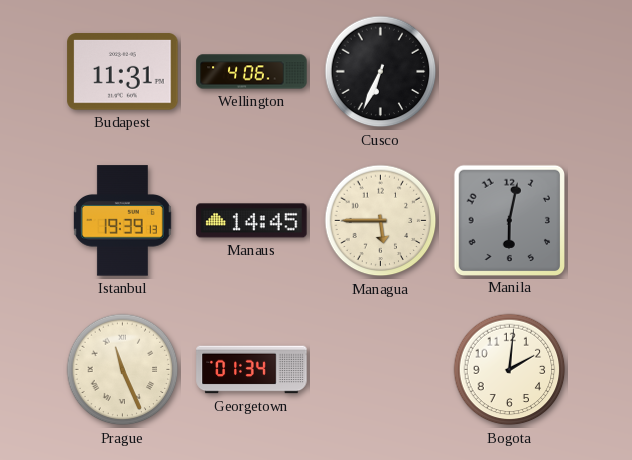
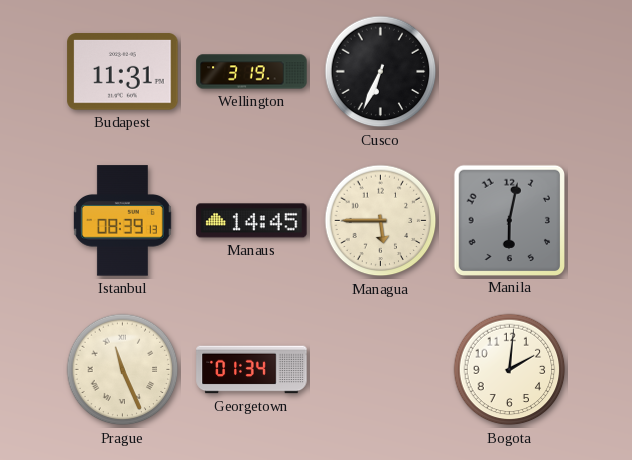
Wellington: 4:06 -> 3:19 (252, 72)
Istanbul: 19:39 -> 08:39 (122, 221)
